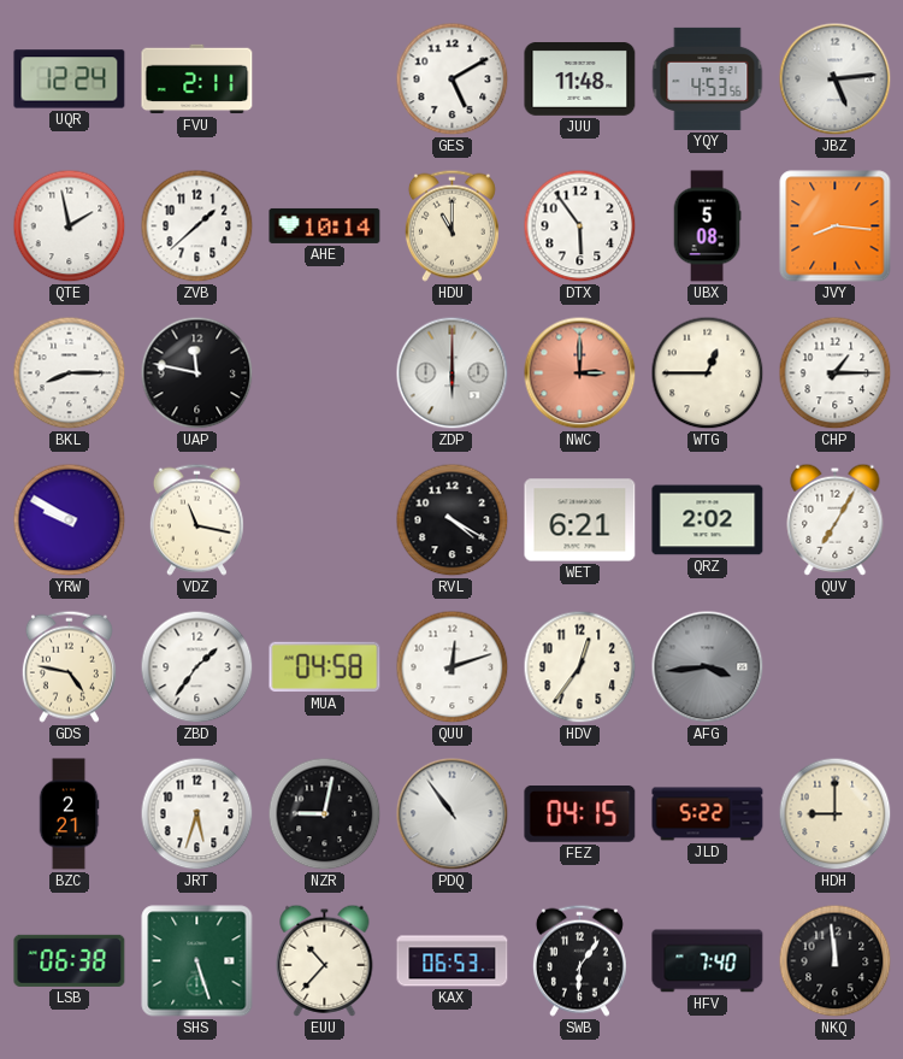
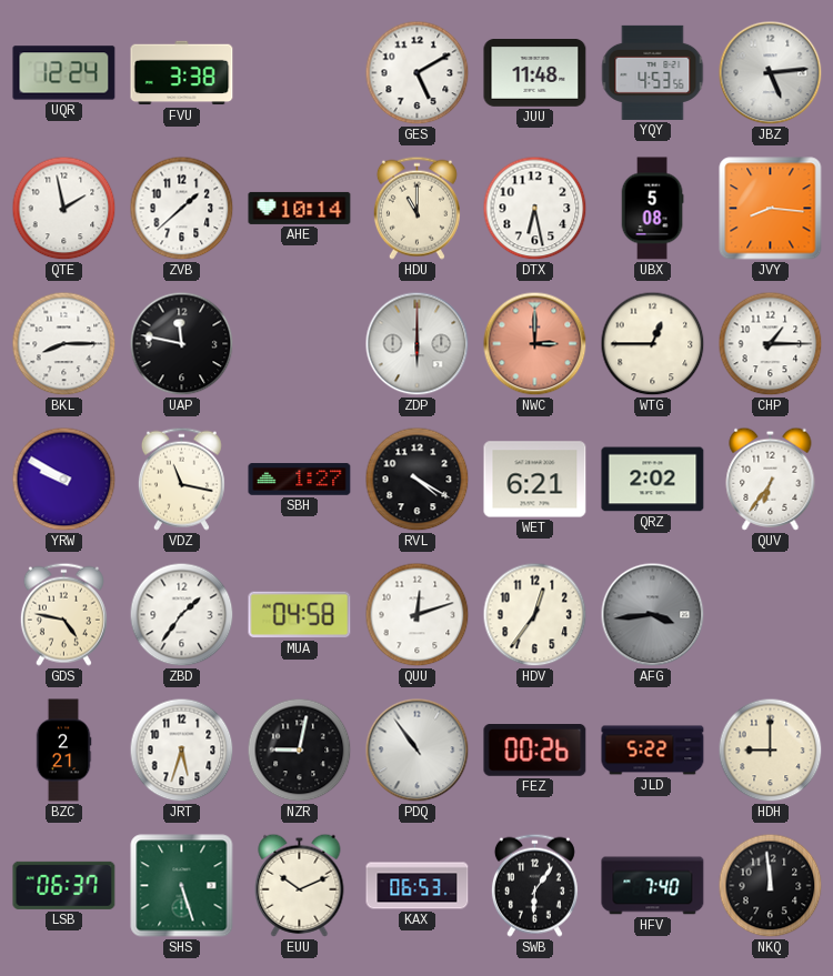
FVU: 2:11 -> 3:38 (182, 73)
DTX: 5:54 -> 6:28 (535, 209)
SBH: none -> 1:27 (300, 480)
QUV: 7:05 -> 6:36 (771, 479)
FEZ: 04:15 -> 00:26 (535, 751)
LSB: 06:38 -> 06:37 (64, 885)
EUU: 10:37 -> 10:11 (300, 885)
